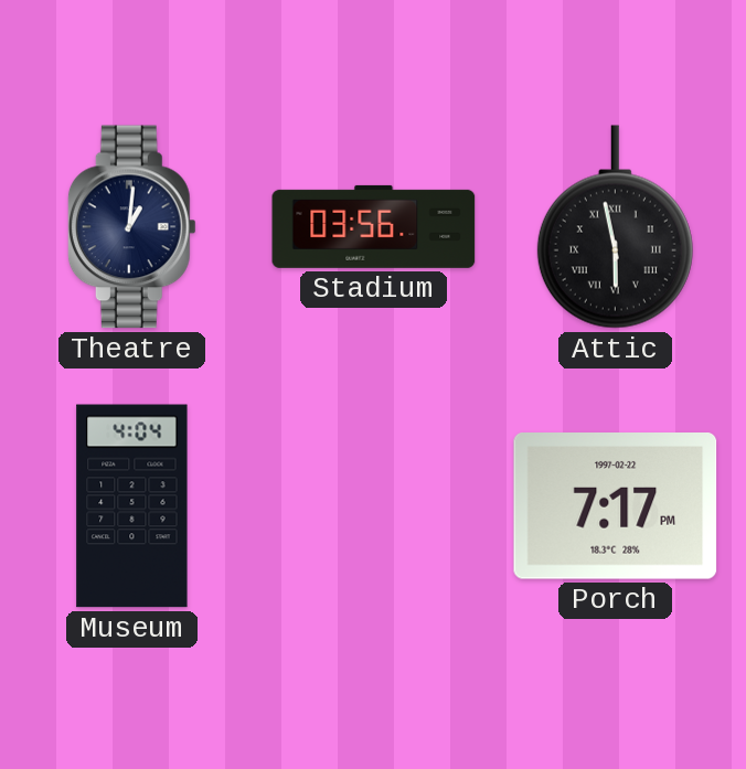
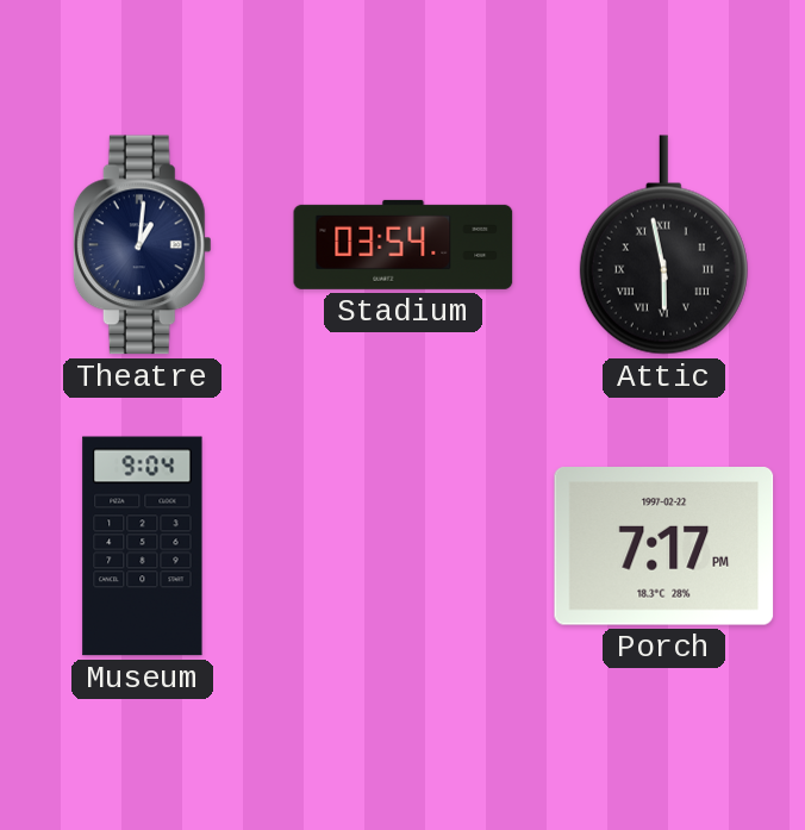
Stadium: 03:56 -> 03:54 (404, 244)
Museum: 4:04 -> 9:04 (143, 547)
